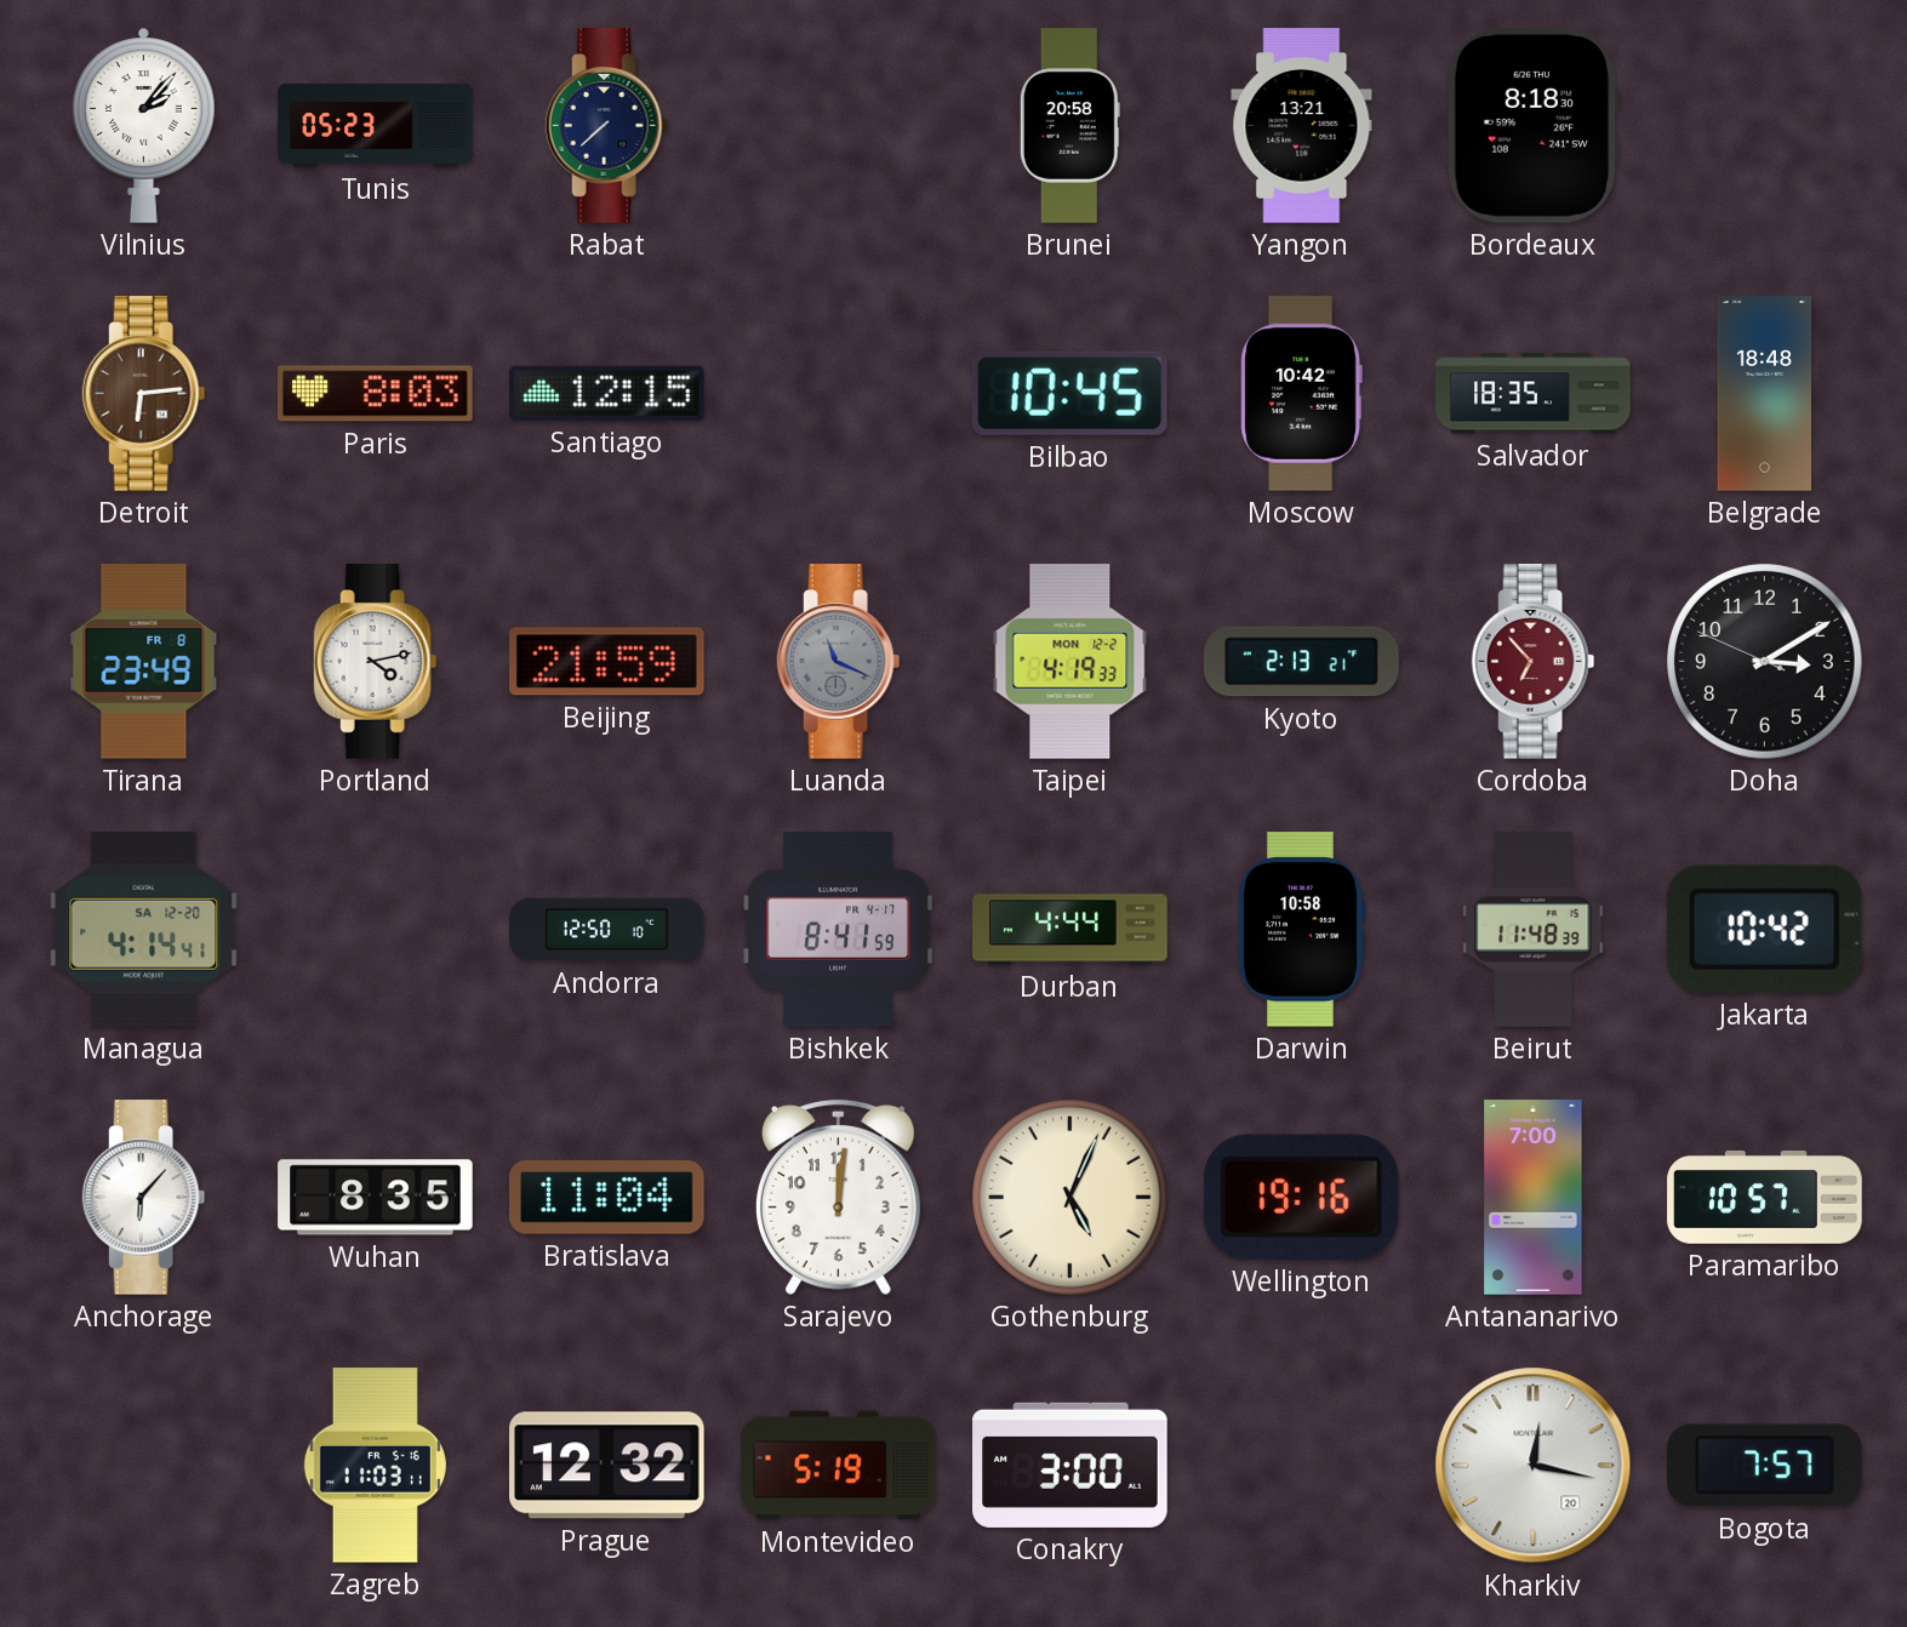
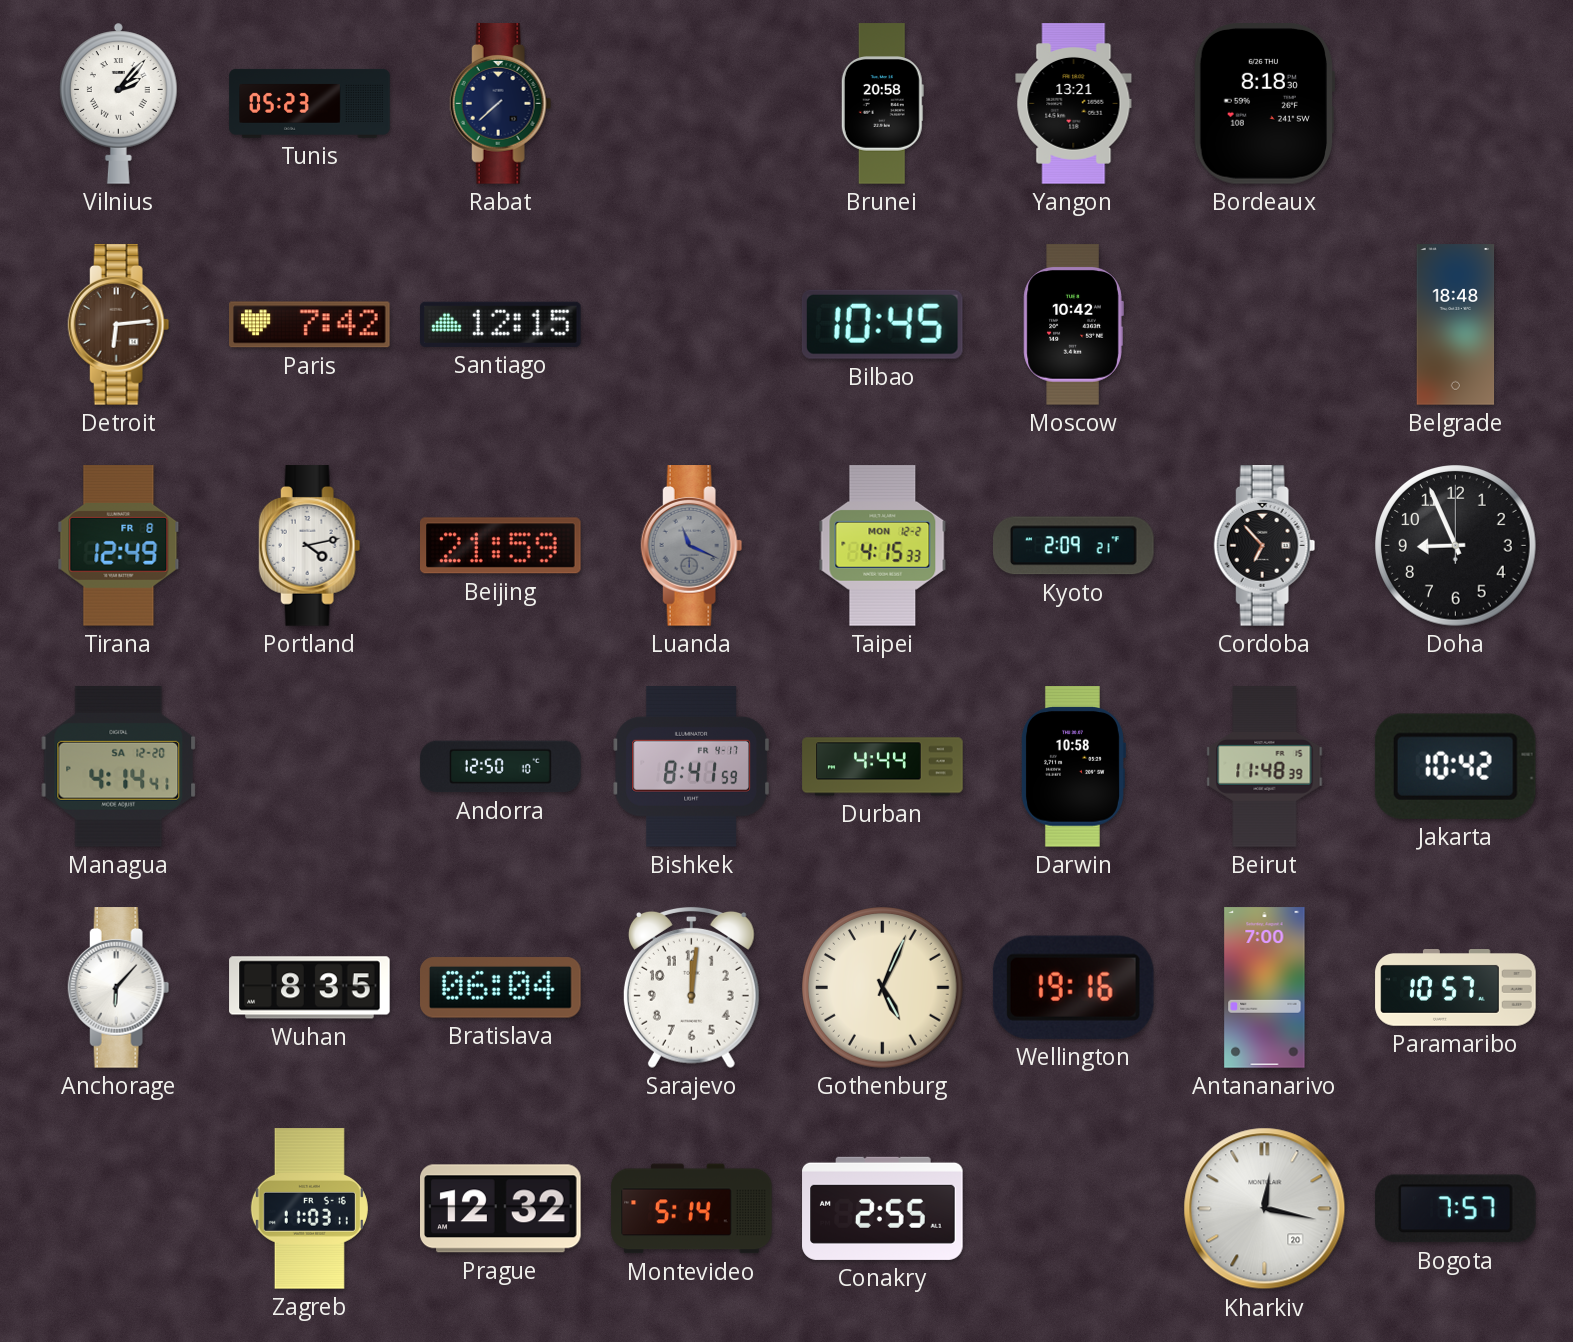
Paris: 8:03 -> 7:42 (310, 325)
Salvador: 18:35 -> none (1534, 394)
Tirana: 23:49 -> 12:49 (119, 546)
Taipei: 4:19 -> 4:15 (883, 546)
Kyoto: 2:13 -> 2:09 (1074, 546)
Cordoba dial: burgundy -> black (1265, 546)
Doha: 3:09 -> 8:56 (1456, 546)
Bratislava: 11:04 -> 06:04 (501, 988)
Montevideo: 5:19 -> 5:14 (692, 1209)
Conakry: 3:00 -> 2:55 (883, 1208)
